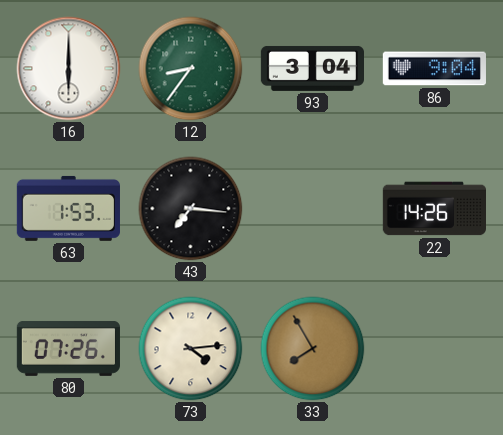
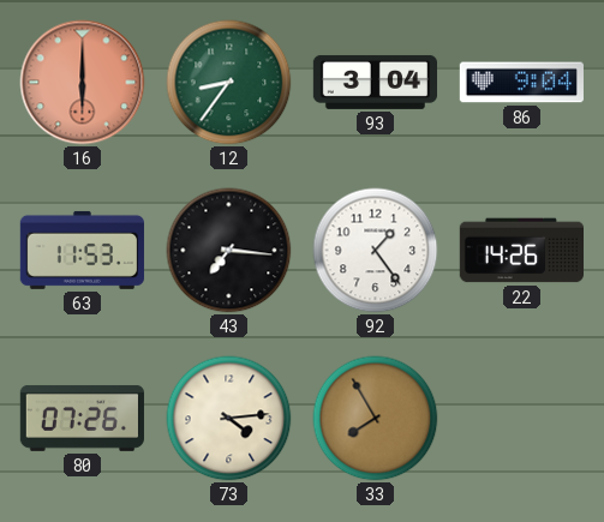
16 dial: white -> salmon (83, 83)
63: 1:53 -> 11:53 (82, 250)
92: none -> 1:24 (376, 251)
